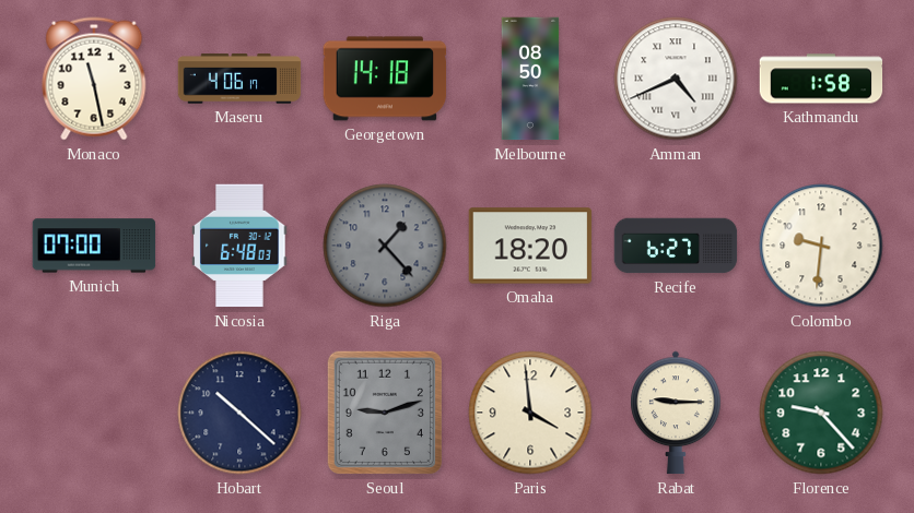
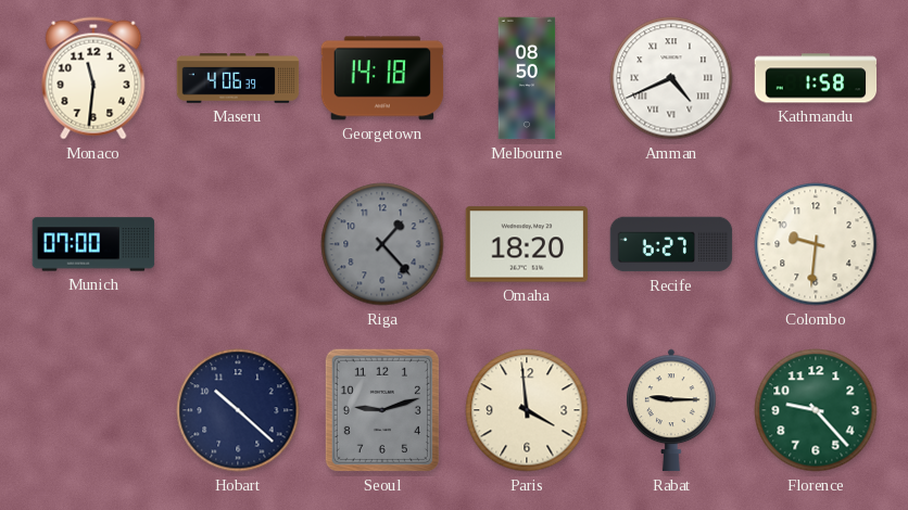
Monaco: 11:28 -> 11:31 (93, 78)
Maseru: 4:06:17 -> 4:06:39 (238, 78)
Nicosia: 6:48 -> none (239, 246)
